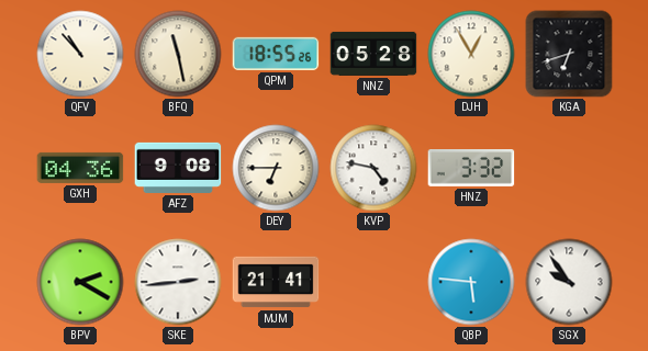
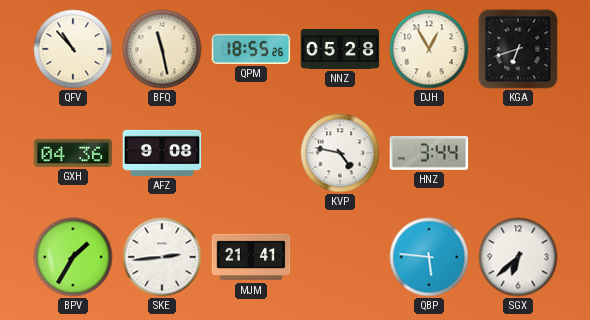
DEY: 6:45 -> none (276, 168)
HNZ: 3:32 -> 3:44 (429, 154)
BPV: 2:20 -> 1:35 (73, 257)
SGX: 9:54 -> 6:38 (518, 257)
